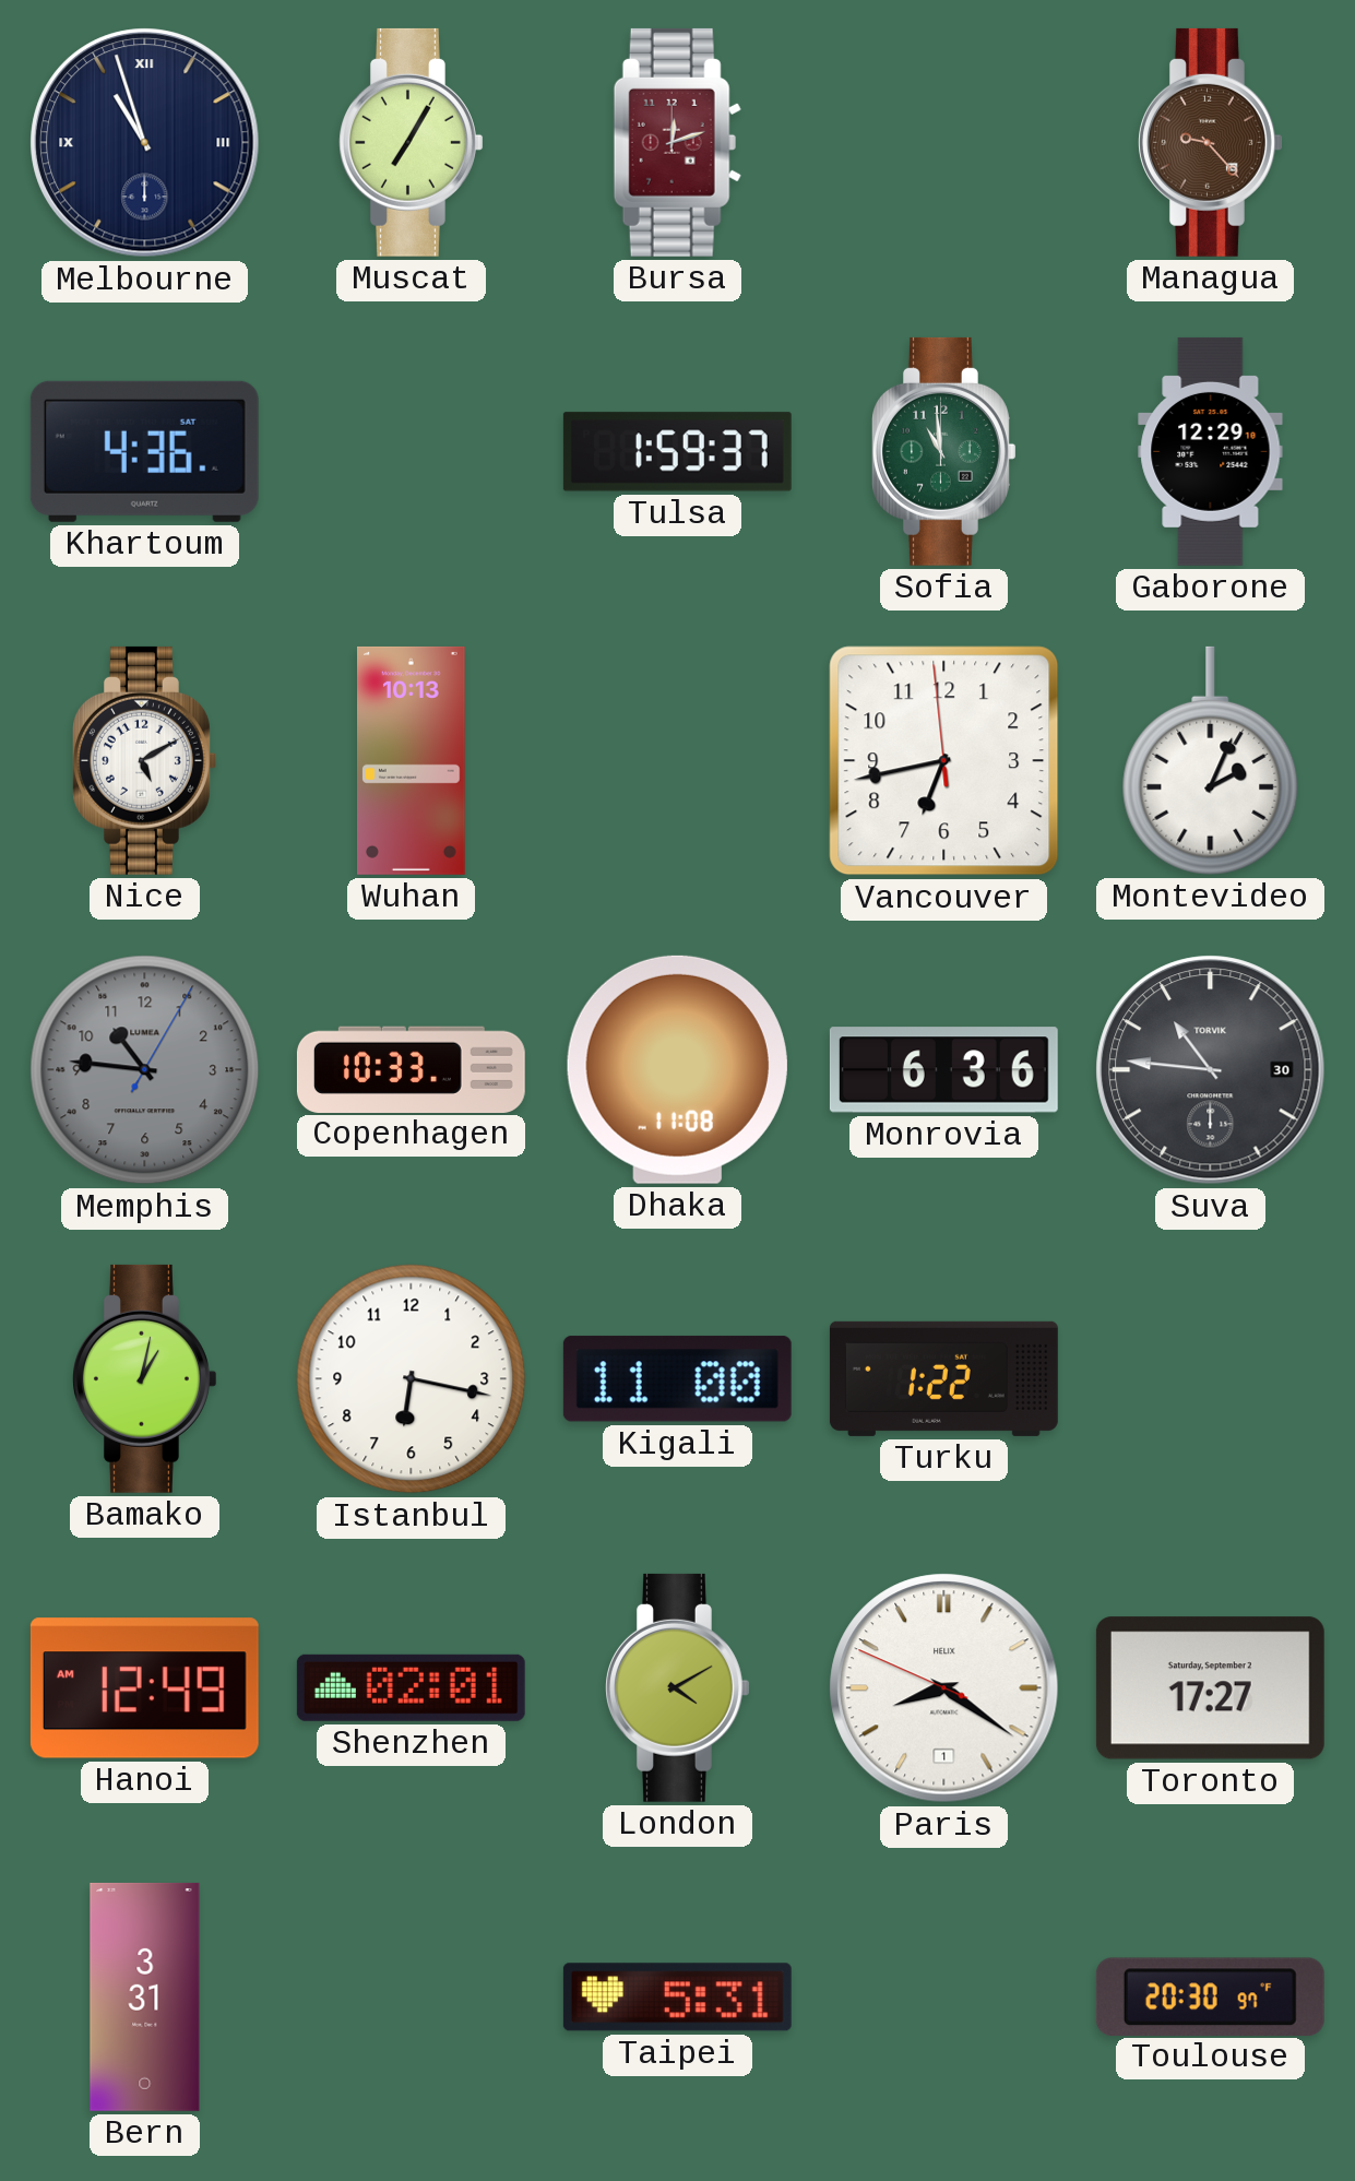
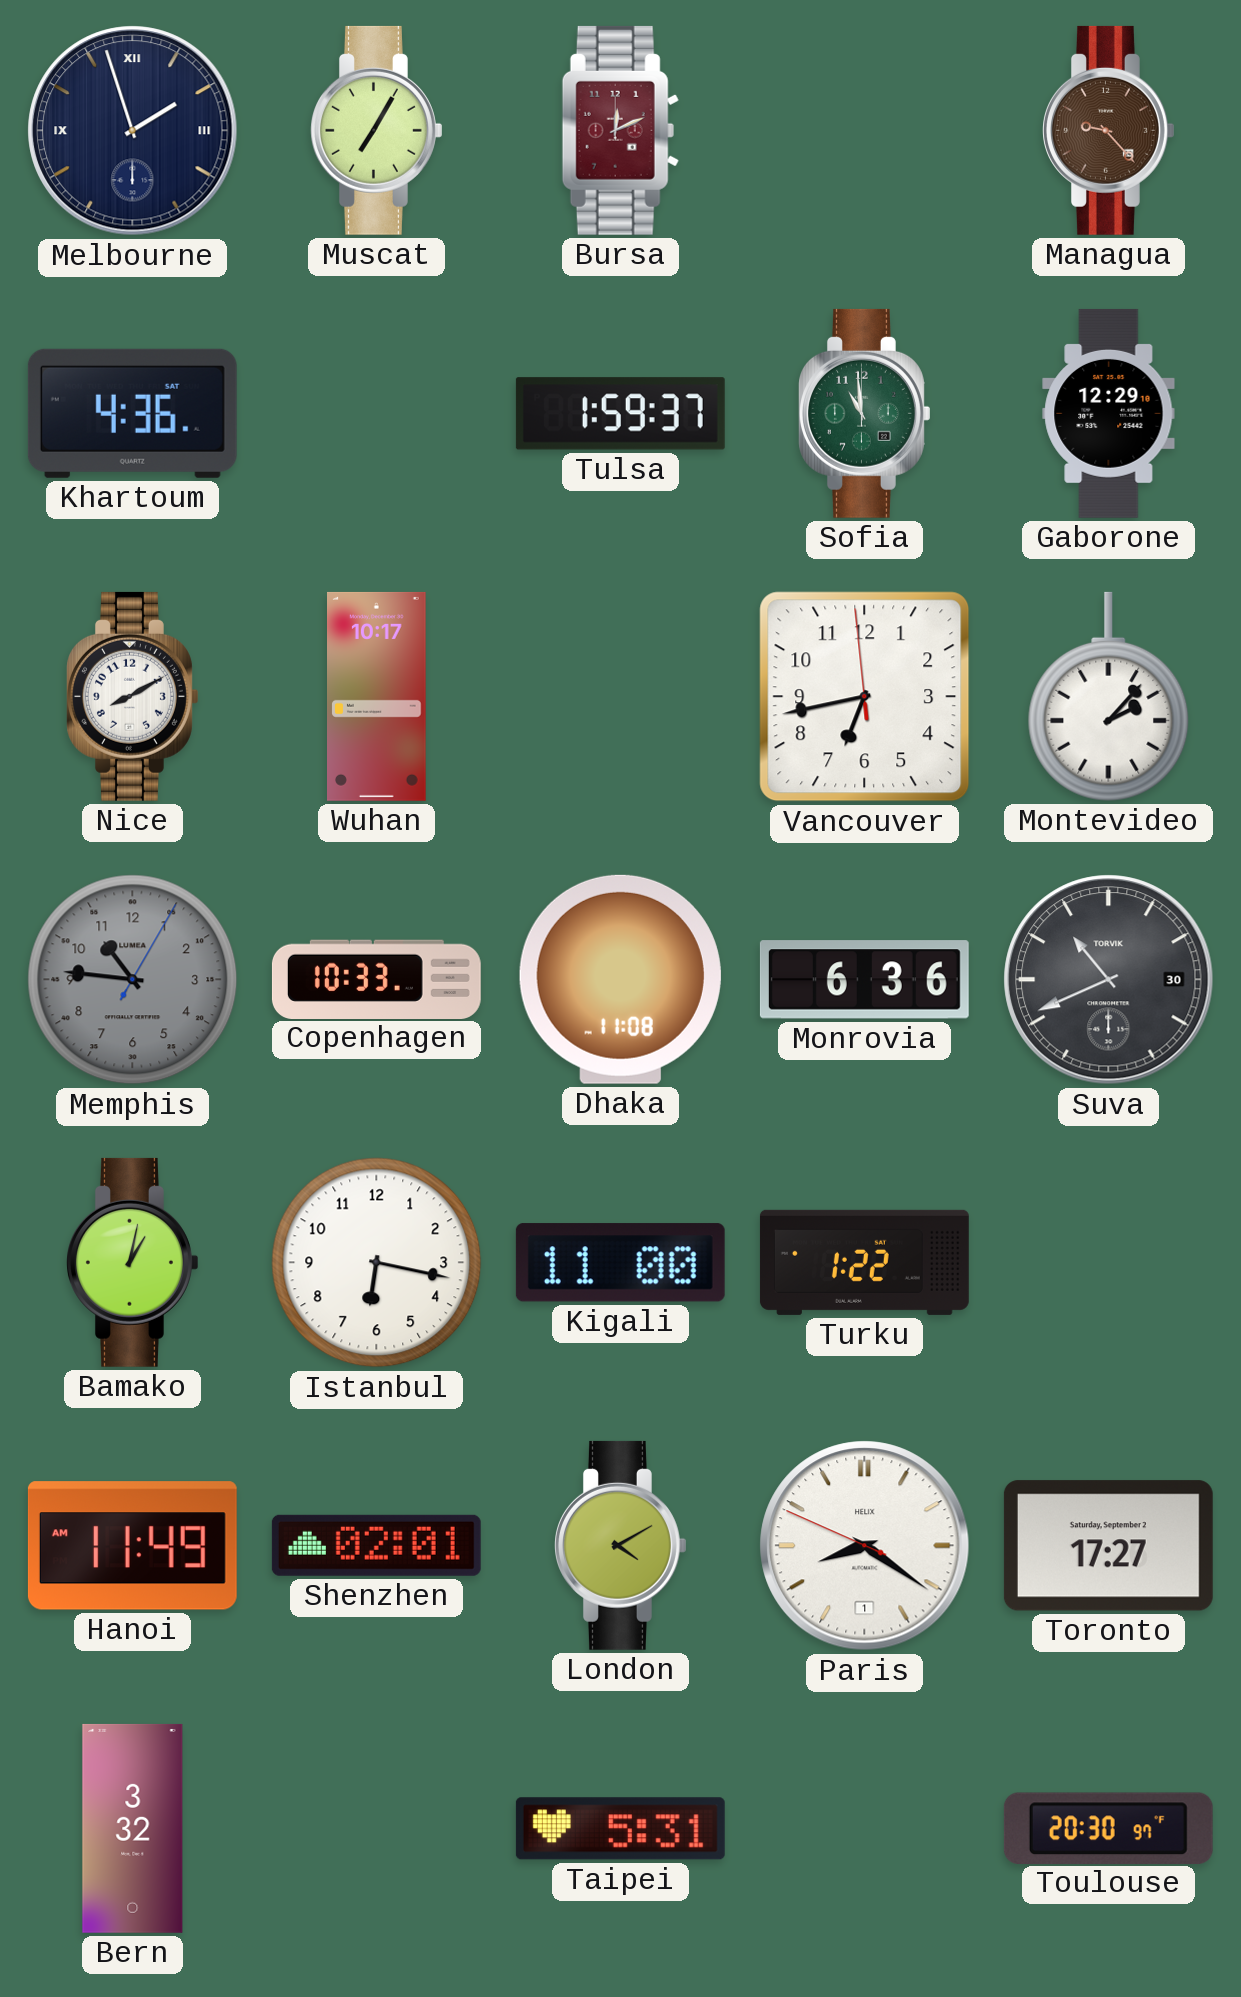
Melbourne: 10:57 -> 1:57 (133, 131)
Bursa: 12:12 -> 12:11 (620, 130)
Nice: 5:10 -> 8:10 (133, 696)
Wuhan: 10:13 -> 10:17 (377, 696)
Montevideo: 2:04 -> 2:07 (1109, 696)
Suva: 10:46 -> 10:41 (1109, 980)
Hanoi: 12:49 -> 11:49 (132, 1546)
Bern: 3:31 -> 3:32 (133, 1828)
